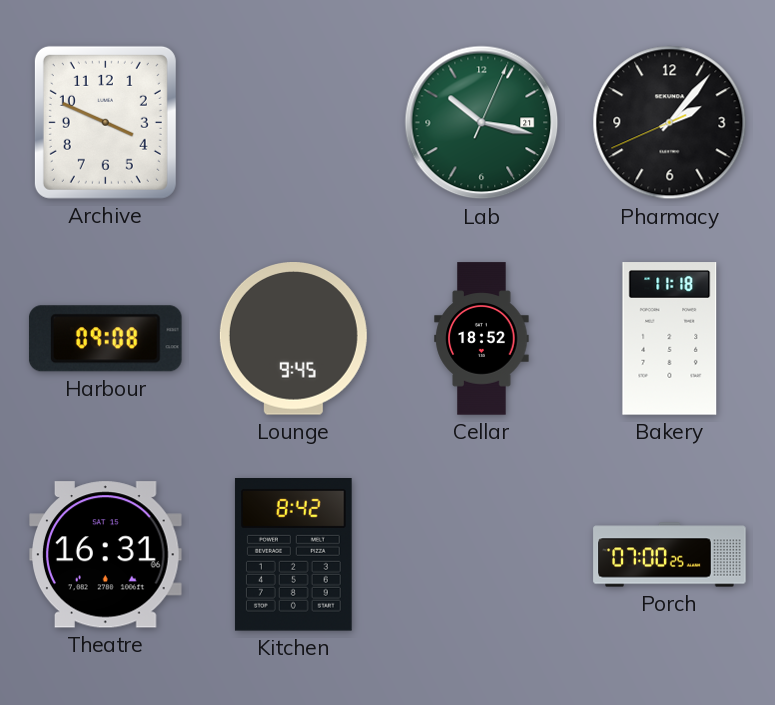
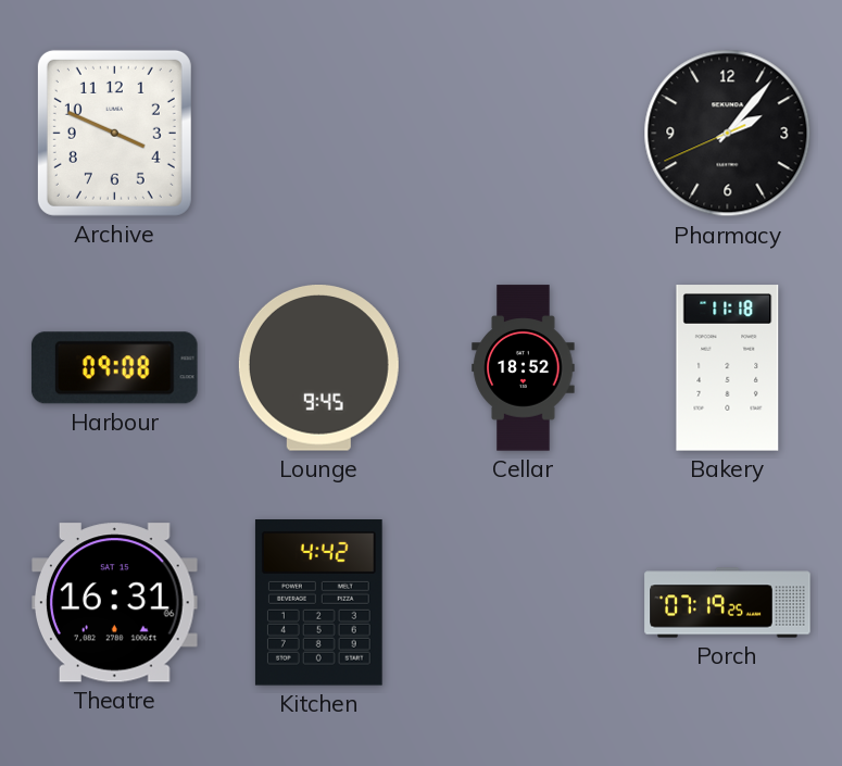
Lab: 10:17 -> none (482, 123)
Kitchen: 8:42 -> 4:42 (318, 603)
Porch: 07:00 -> 07:19 (728, 603)
